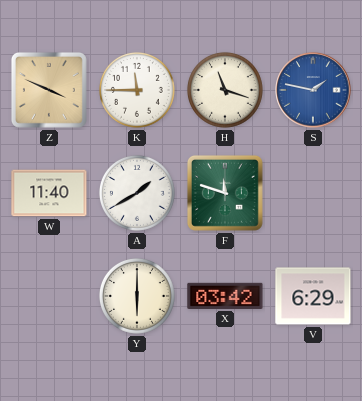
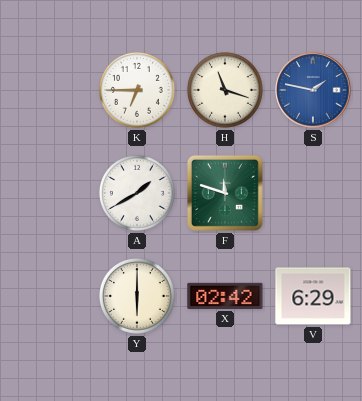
Z: 3:49 -> none (49, 90)
K: 11:45 -> 6:45 (137, 90)
W: 11:40 -> none (49, 193)
X: 03:42 -> 02:42 (225, 296)
